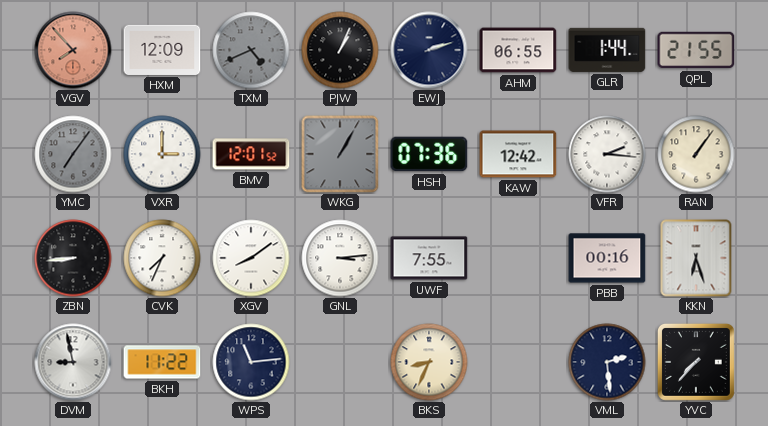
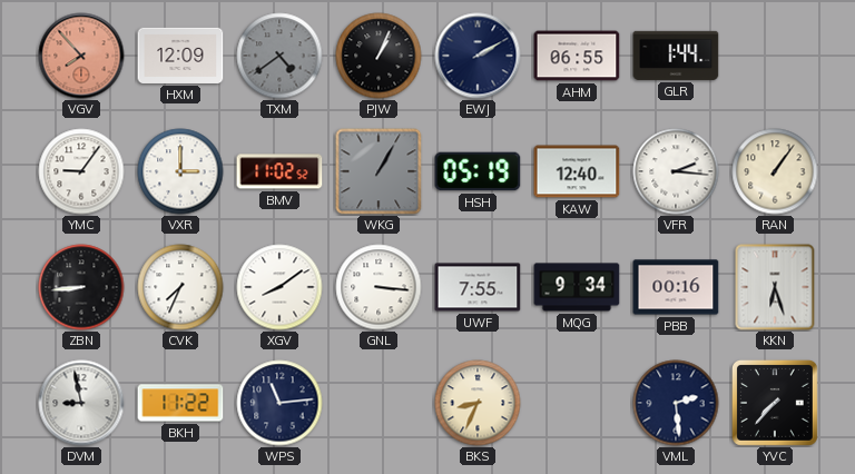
TXM: 4:41 -> 4:39 (279, 56)
EWJ: 2:12 -> 2:10 (478, 56)
QPL: 21:55 -> none (696, 50)
YMC: 7:06 -> 9:06 (81, 171)
YMC dial: grey -> white (81, 171)
BMV: 12:01 -> 11:02 (279, 171)
HSH: 07:36 -> 05:19 (478, 171)
KAW: 12:42 -> 12:40 (577, 171)
GNL: 3:14 -> 3:16 (379, 287)
MQG: none -> 9:34 (577, 287)
